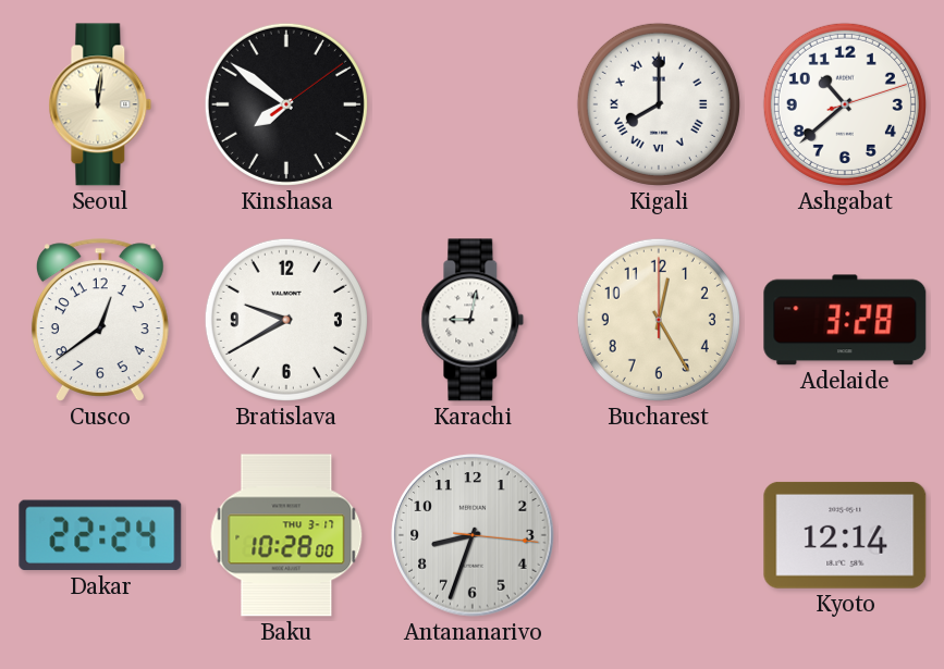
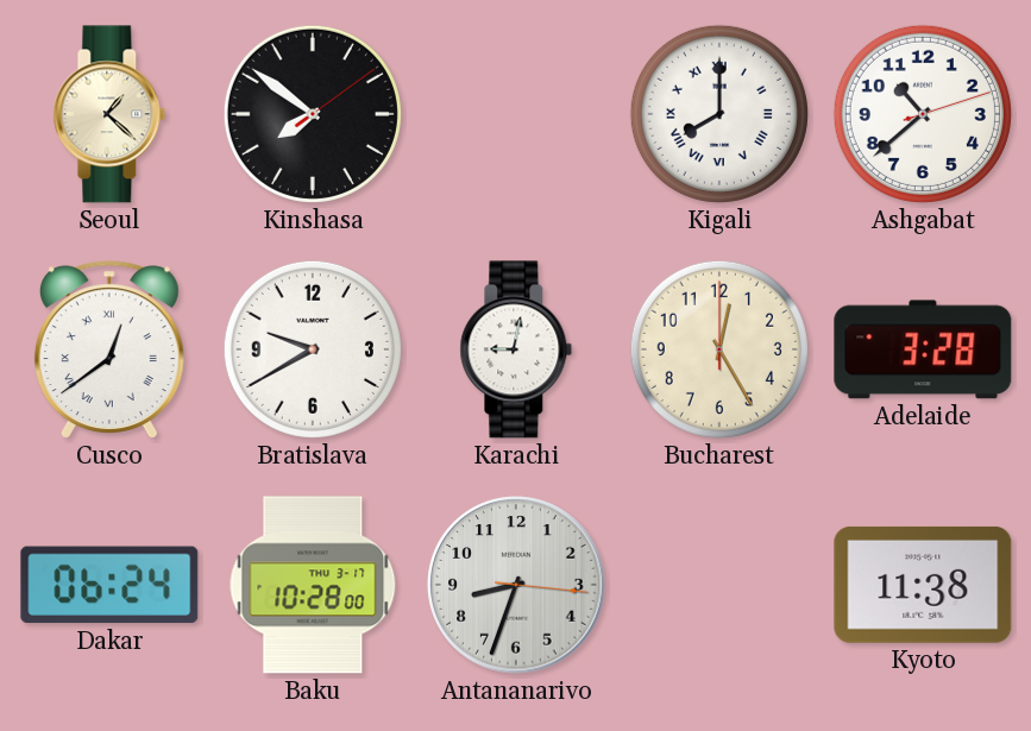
Seoul: 12:01 -> 1:22 (109, 114)
Cusco numerals: Arabic -> Roman (109, 349)
Dakar: 22:24 -> 06:24 (109, 585)
Kyoto: 12:14 -> 11:38 (923, 585)
